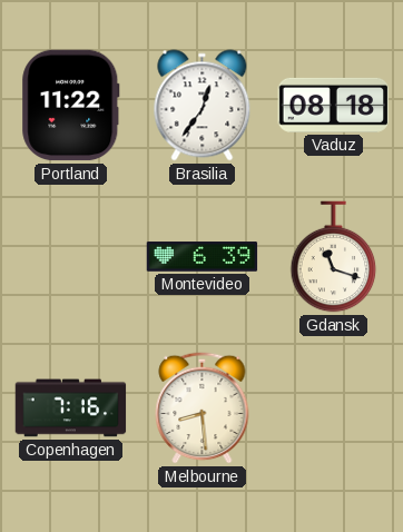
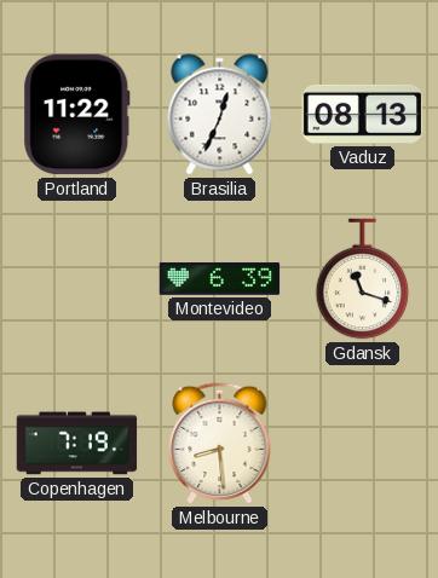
Brasilia: 12:36 -> 12:34 (220, 115)
Vaduz: 08:18 -> 08:13 (363, 114)
Copenhagen: 7:16 -> 7:19 (77, 444)
